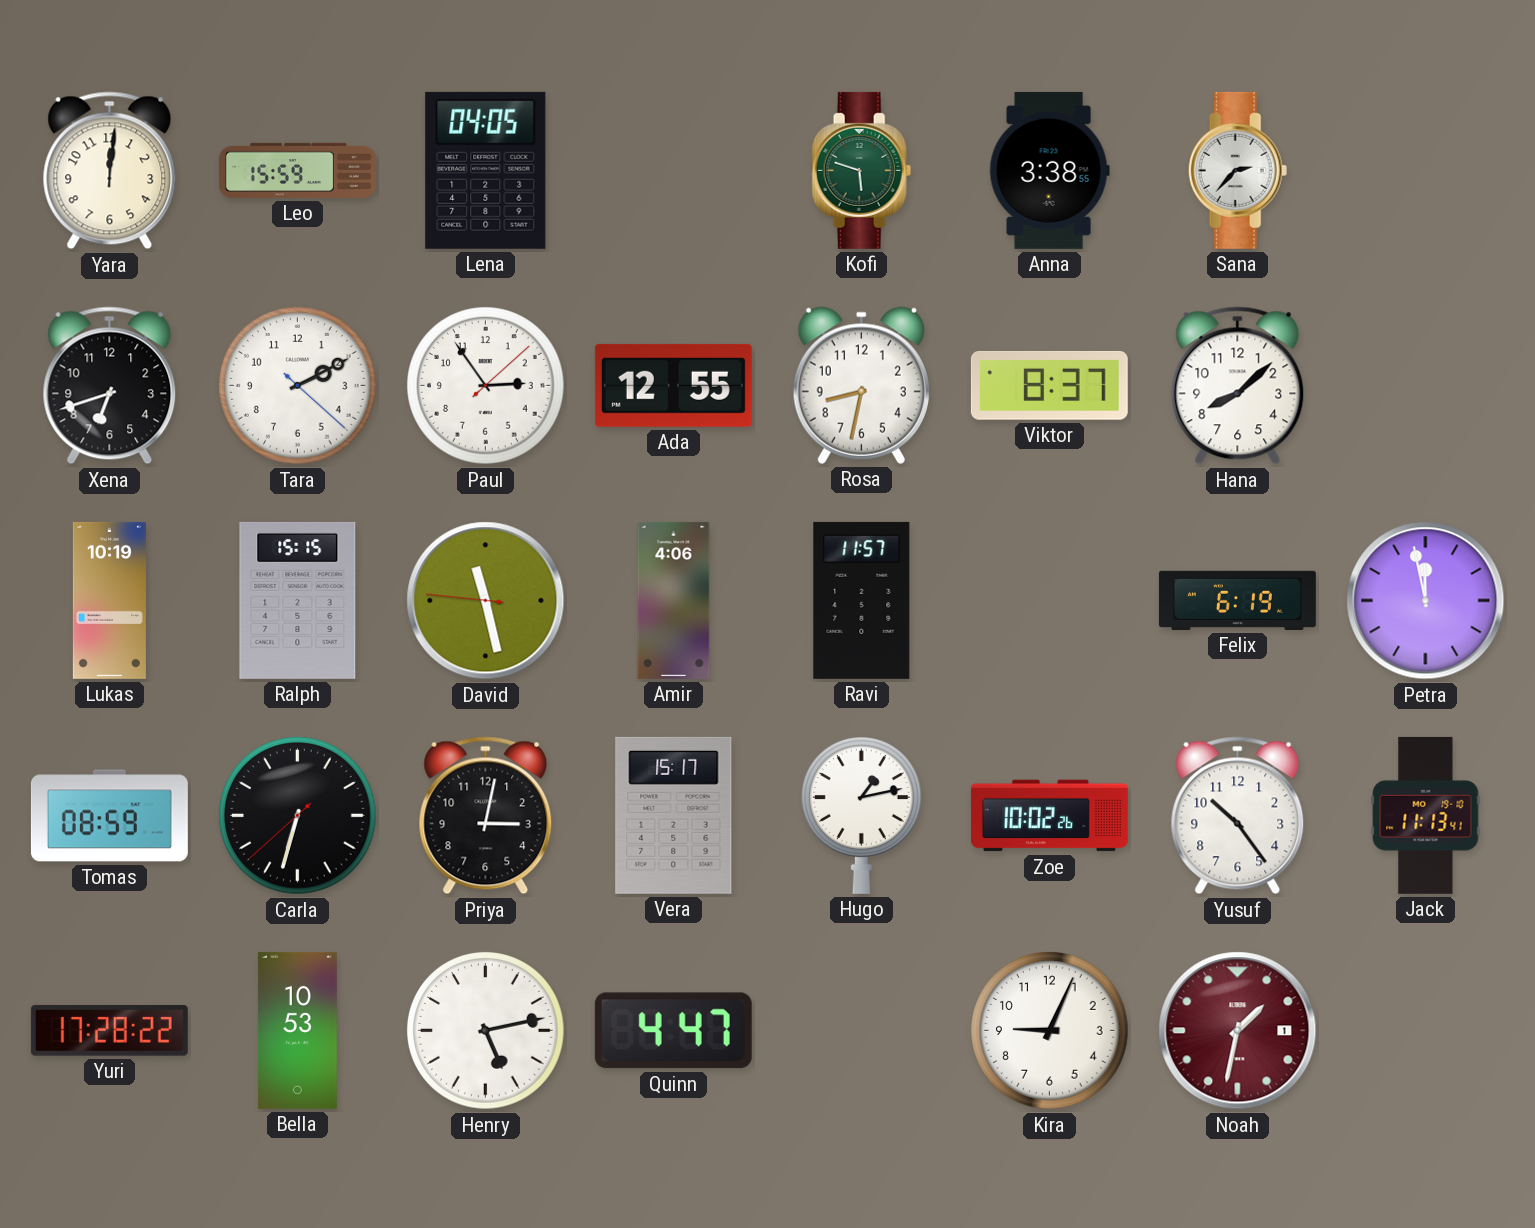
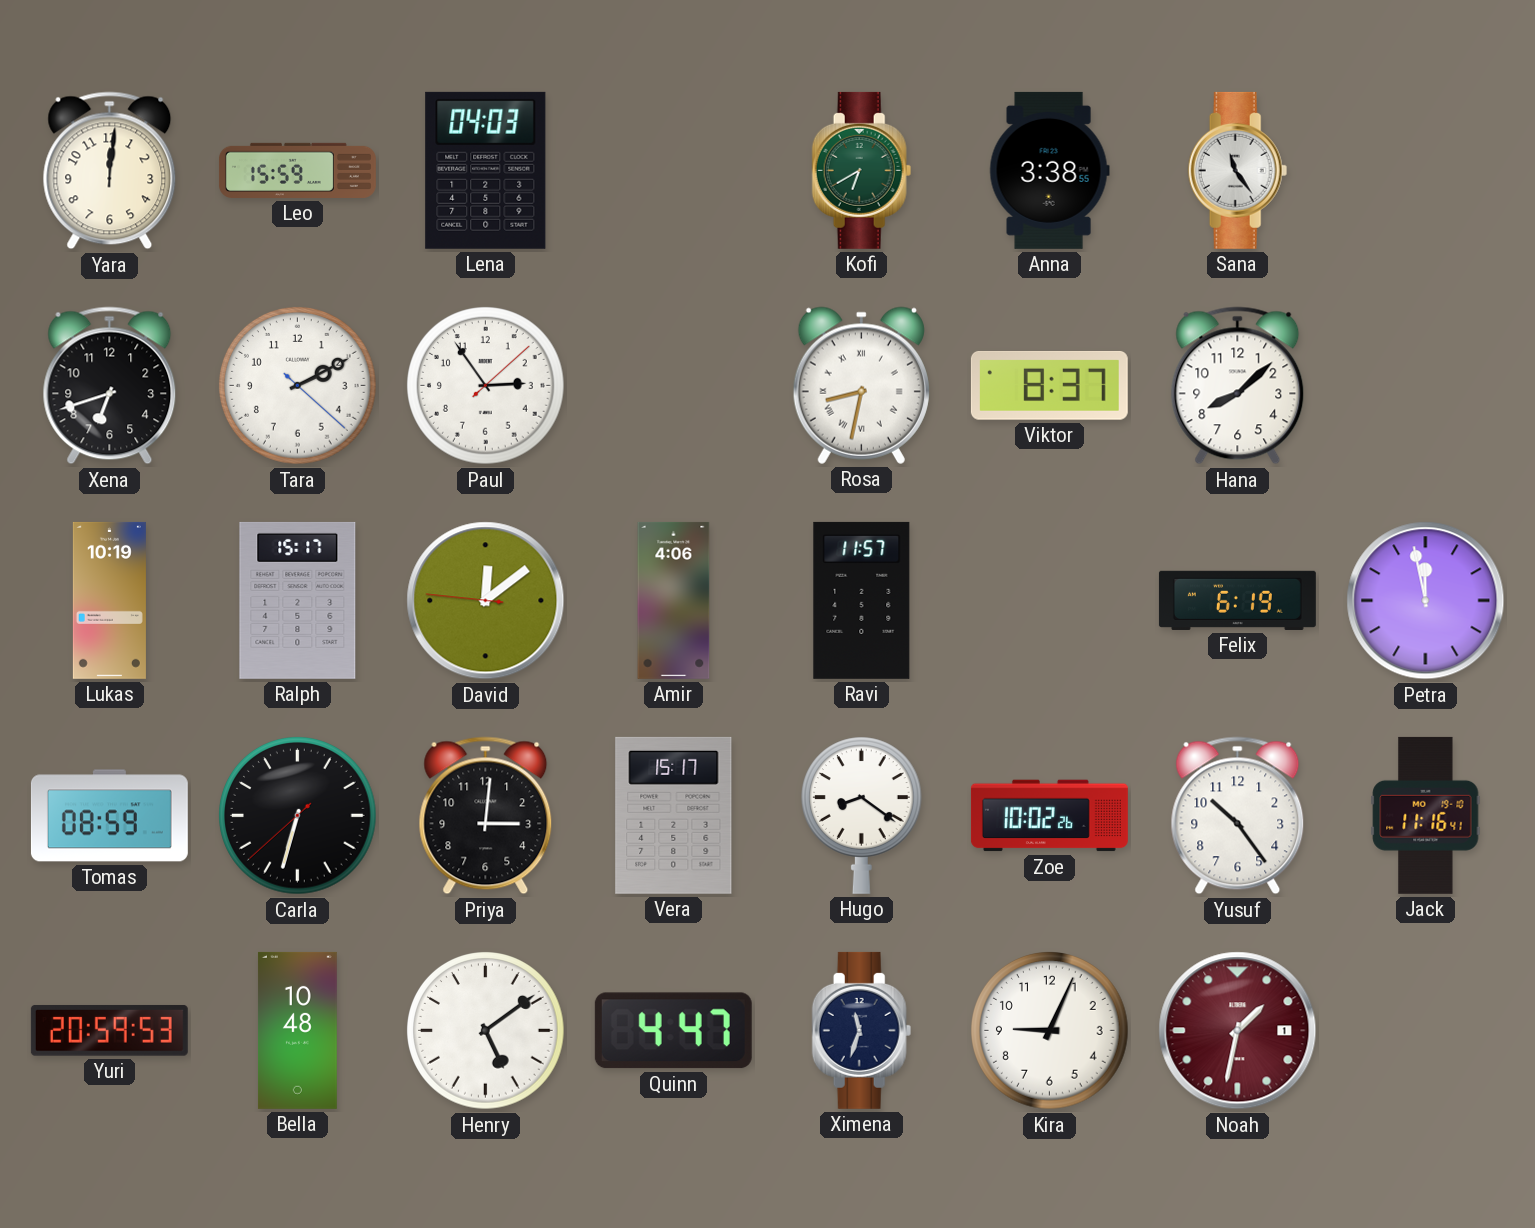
Lena: 04:05 -> 04:03 (486, 170)
Kofi: 5:48 -> 6:40 (862, 170)
Sana: 2:37 -> 11:24 (1238, 170)
Ada: 12:55 -> none (673, 385)
Rosa numerals: Arabic -> Roman (861, 385)
Ralph: 15:15 -> 15:17 (298, 600)
David: 11:27 -> 12:08 (486, 601)
Priya: 3:02 -> 3:01 (486, 816)
Hugo: 1:13 -> 8:21 (861, 815)
Jack: 11:13 -> 11:16 (1426, 815)
Yuri: 17:28 -> 20:59 (109, 1031)
Bella: 10:53 -> 10:48 (297, 1030)
Henry: 5:13 -> 5:09 (486, 1031)
Ximena: none -> 11:33 (862, 1030)
